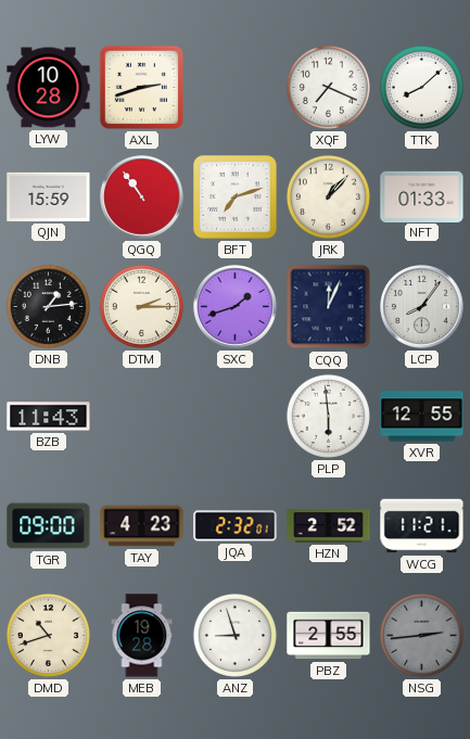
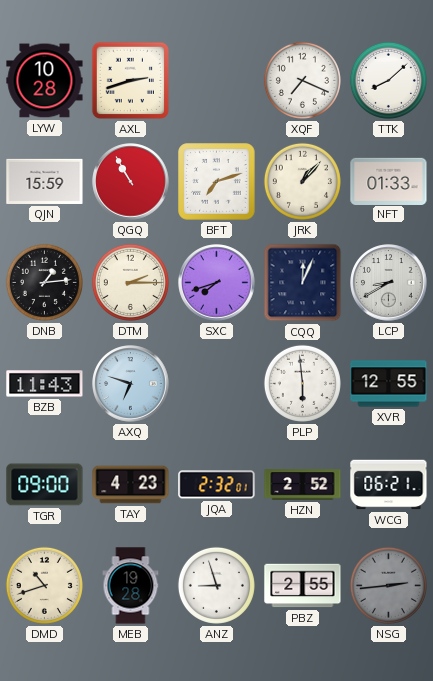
QGQ: 10:54 -> 10:55 (131, 182)
SXC: 1:42 -> 7:42 (217, 283)
LCP: 8:06 -> 8:40 (389, 283)
AXQ: none -> 6:48 (131, 384)
WCG: 11:21 -> 06:21 (389, 485)
